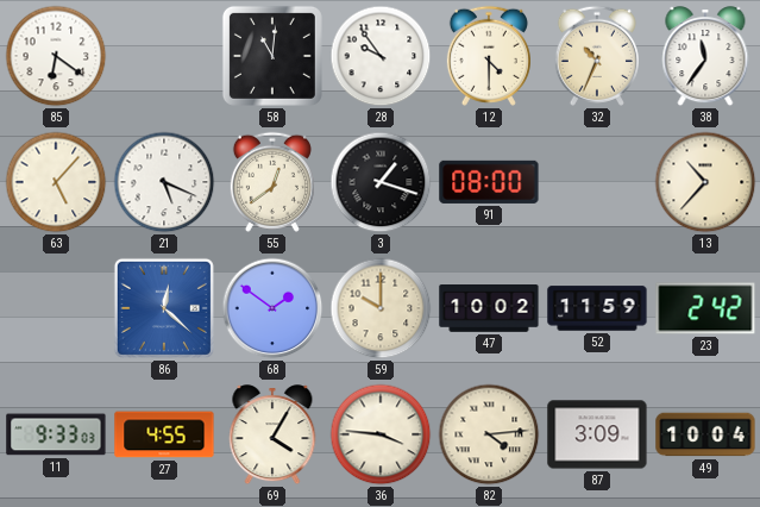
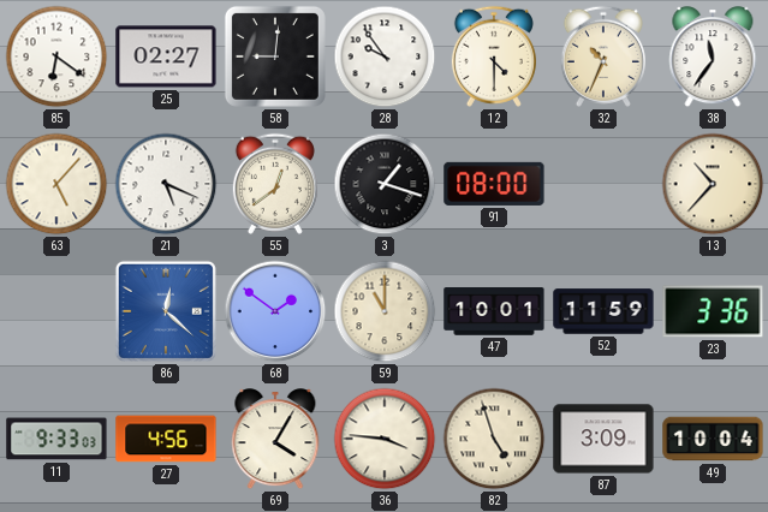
25: none -> 02:27 (166, 56)
58: 11:01 -> 9:01 (275, 56)
59: 10:00 -> 11:00 (385, 311)
47: 10:02 -> 10:01 (494, 312)
23: 2:42 -> 3:36 (713, 311)
27: 4:55 -> 4:56 (166, 439)
82: 4:14 -> 4:57 (494, 439)
